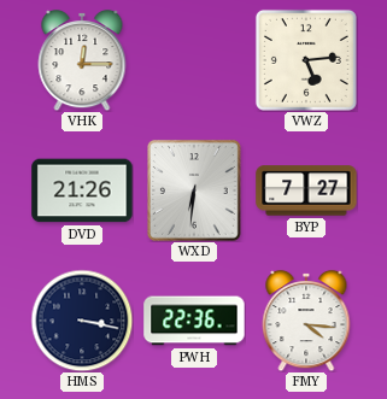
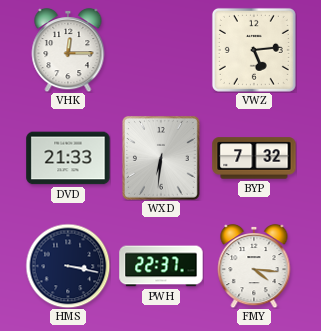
DVD: 21:26 -> 21:33 (68, 158)
BYP: 7:27 -> 7:32 (254, 158)
PWH: 22:36 -> 22:37 (161, 266)
